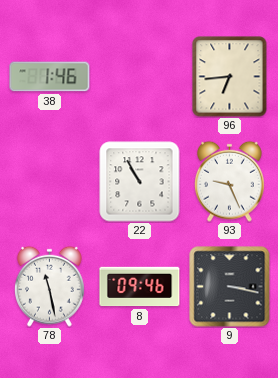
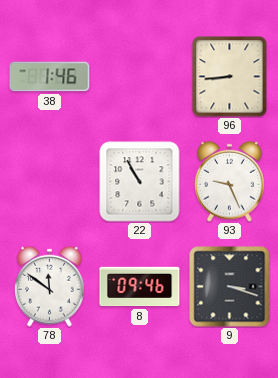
96: 6:44 -> 8:44 (230, 77)
78: 11:28 -> 11:51 (50, 286)
9: 3:17 -> 3:18 (230, 287)
